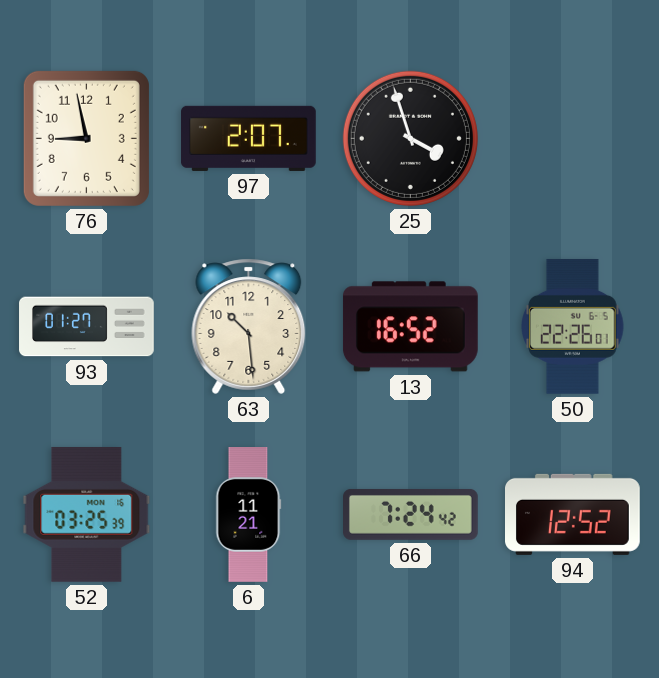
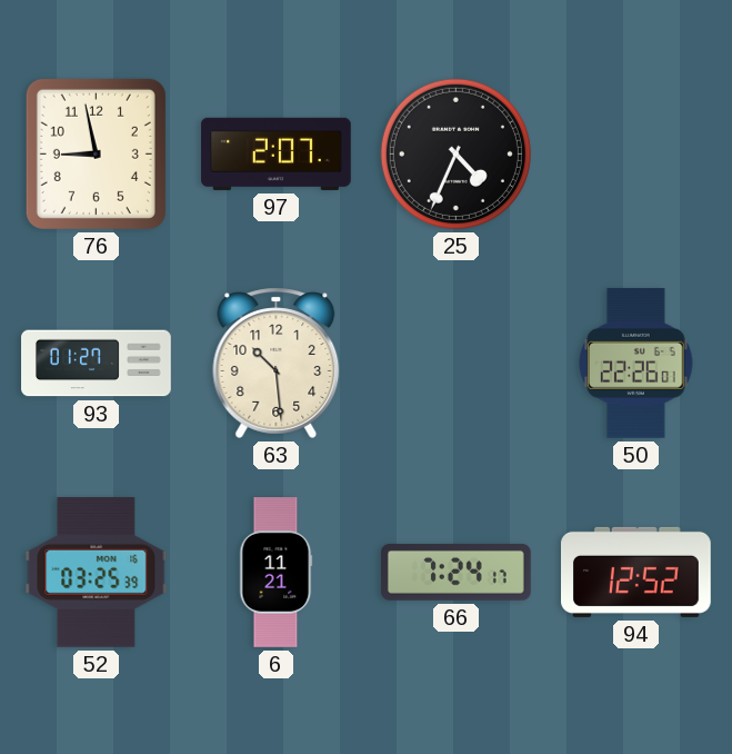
25: 3:57 -> 4:34 (455, 153)
13: 16:52 -> none (410, 327)
66: 7:24:42 -> 7:24:17 (457, 572)
